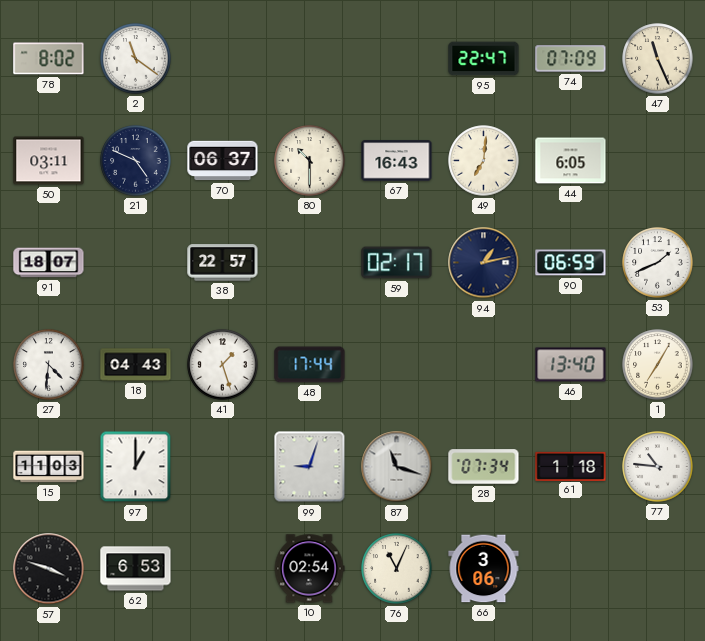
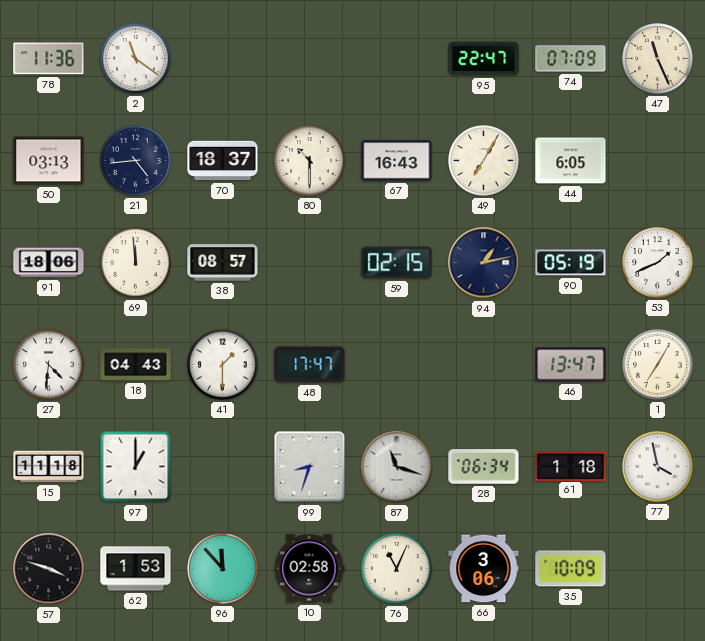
78: 8:02 -> 11:36 (49, 59)
50: 03:11 -> 03:13 (49, 161)
21: 4:49 -> 4:44 (136, 161)
70: 06:37 -> 18:37 (223, 161)
49: 7:01 -> 7:05 (484, 161)
91: 18:07 -> 18:06 (49, 263)
69: none -> 11:59 (136, 263)
38: 22:57 -> 08:57 (223, 263)
59: 02:17 -> 02:15 (397, 263)
90: 06:59 -> 05:19 (571, 263)
41: 1:27 -> 1:30 (223, 365)
48: 17:44 -> 17:47 (310, 365)
46: 13:40 -> 13:47 (571, 365)
15: 11:03 -> 11:18 (49, 467)
99: 9:03 -> 8:33 (310, 467)
28: 07:34 -> 06:34 (484, 467)
77: 10:46 -> 3:58 (658, 467)
62: 6:53 -> 1:53 (136, 569)
96: none -> 11:53 (223, 569)
10: 02:54 -> 02:58 (309, 569)
35: none -> 10:09 (571, 569)
